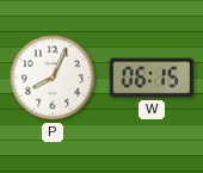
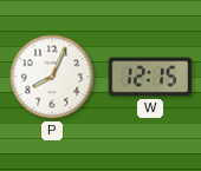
W: 06:15 -> 12:15 (150, 77)
